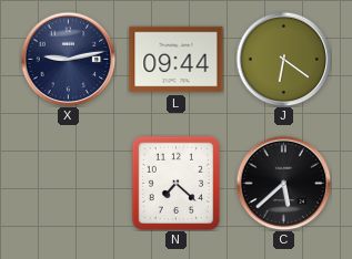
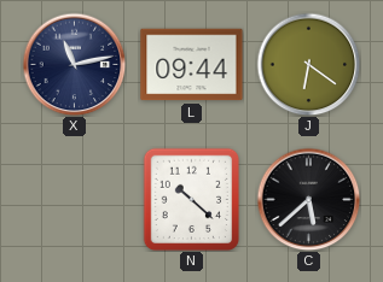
X: 9:13 -> 11:13 (74, 64)
N: 7:22 -> 10:22 (191, 199)
